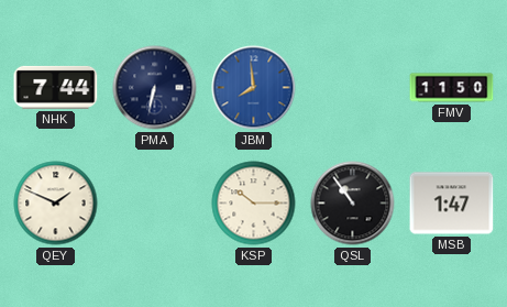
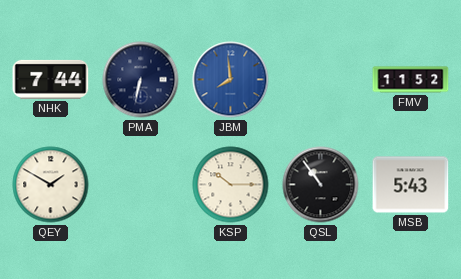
FMV: 11:50 -> 11:52 (411, 80)
QEY: 1:49 -> 1:50 (51, 185)
MSB: 1:47 -> 5:43 (411, 185)
